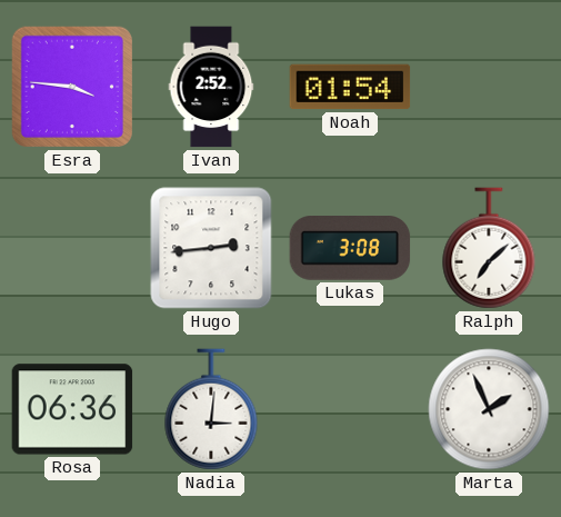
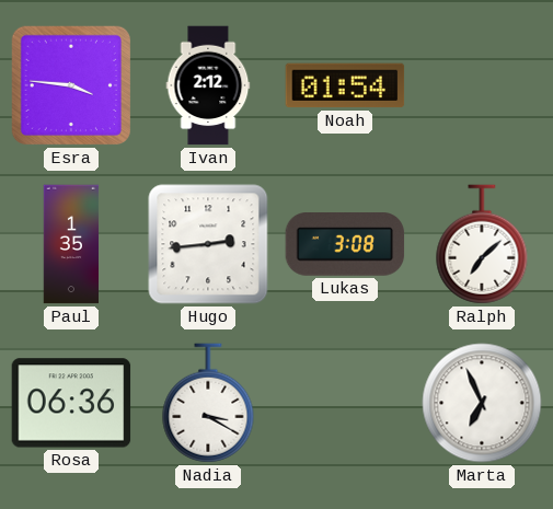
Ivan: 2:52 -> 2:12 (208, 85)
Paul: none -> 1:35 (71, 244)
Nadia: 3:01 -> 3:20 (208, 403)
Marta: 1:56 -> 6:56 (482, 403)
